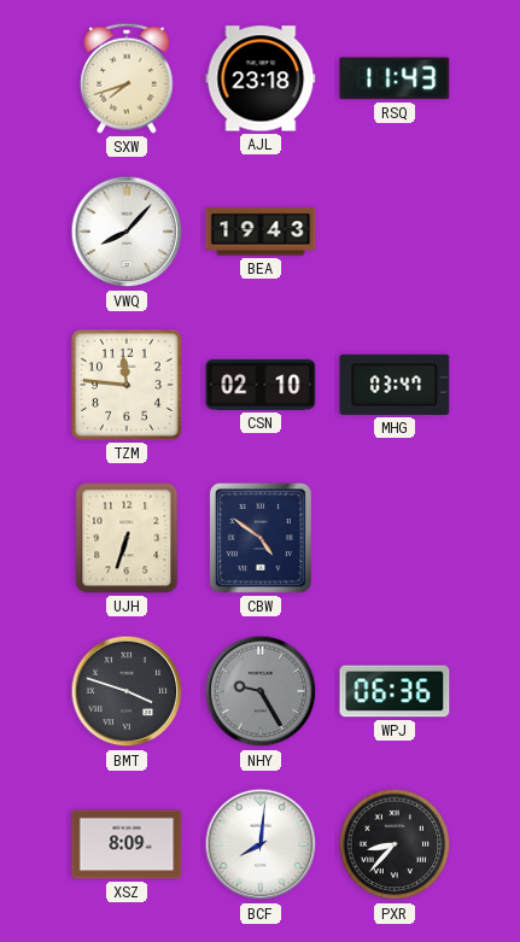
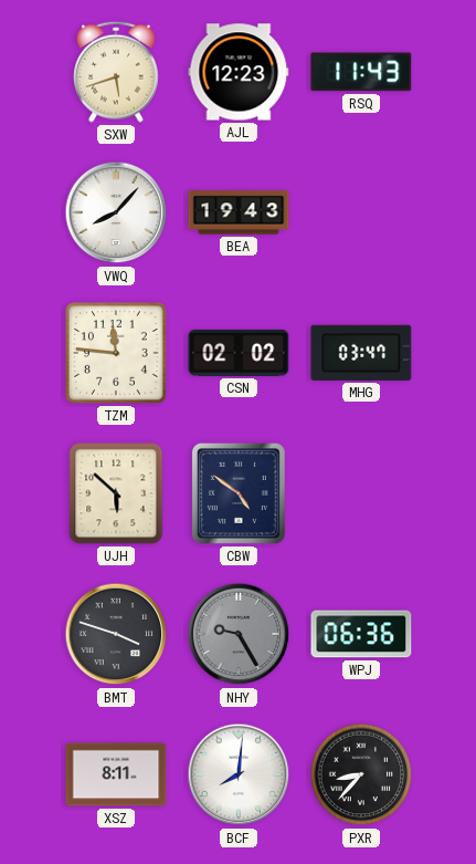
SXW: 7:42 -> 5:42 (116, 72)
AJL: 23:18 -> 12:23 (239, 72)
CSN: 02:10 -> 02:02 (239, 353)
UJH: 6:33 -> 5:52 (116, 493)
XSZ: 8:09 -> 8:11 (116, 774)
